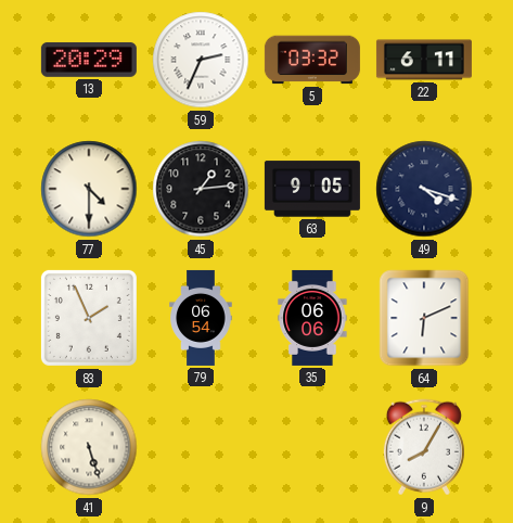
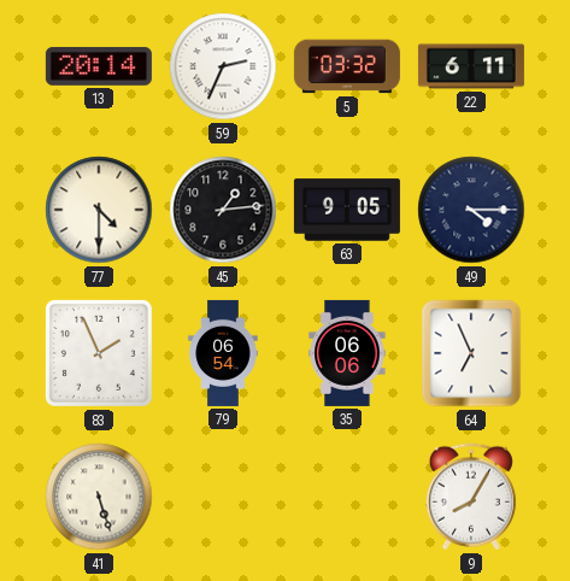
13: 20:29 -> 20:14 (99, 66)
49: 4:18 -> 4:15 (471, 210)
64: 6:11 -> 6:56 (471, 353)
